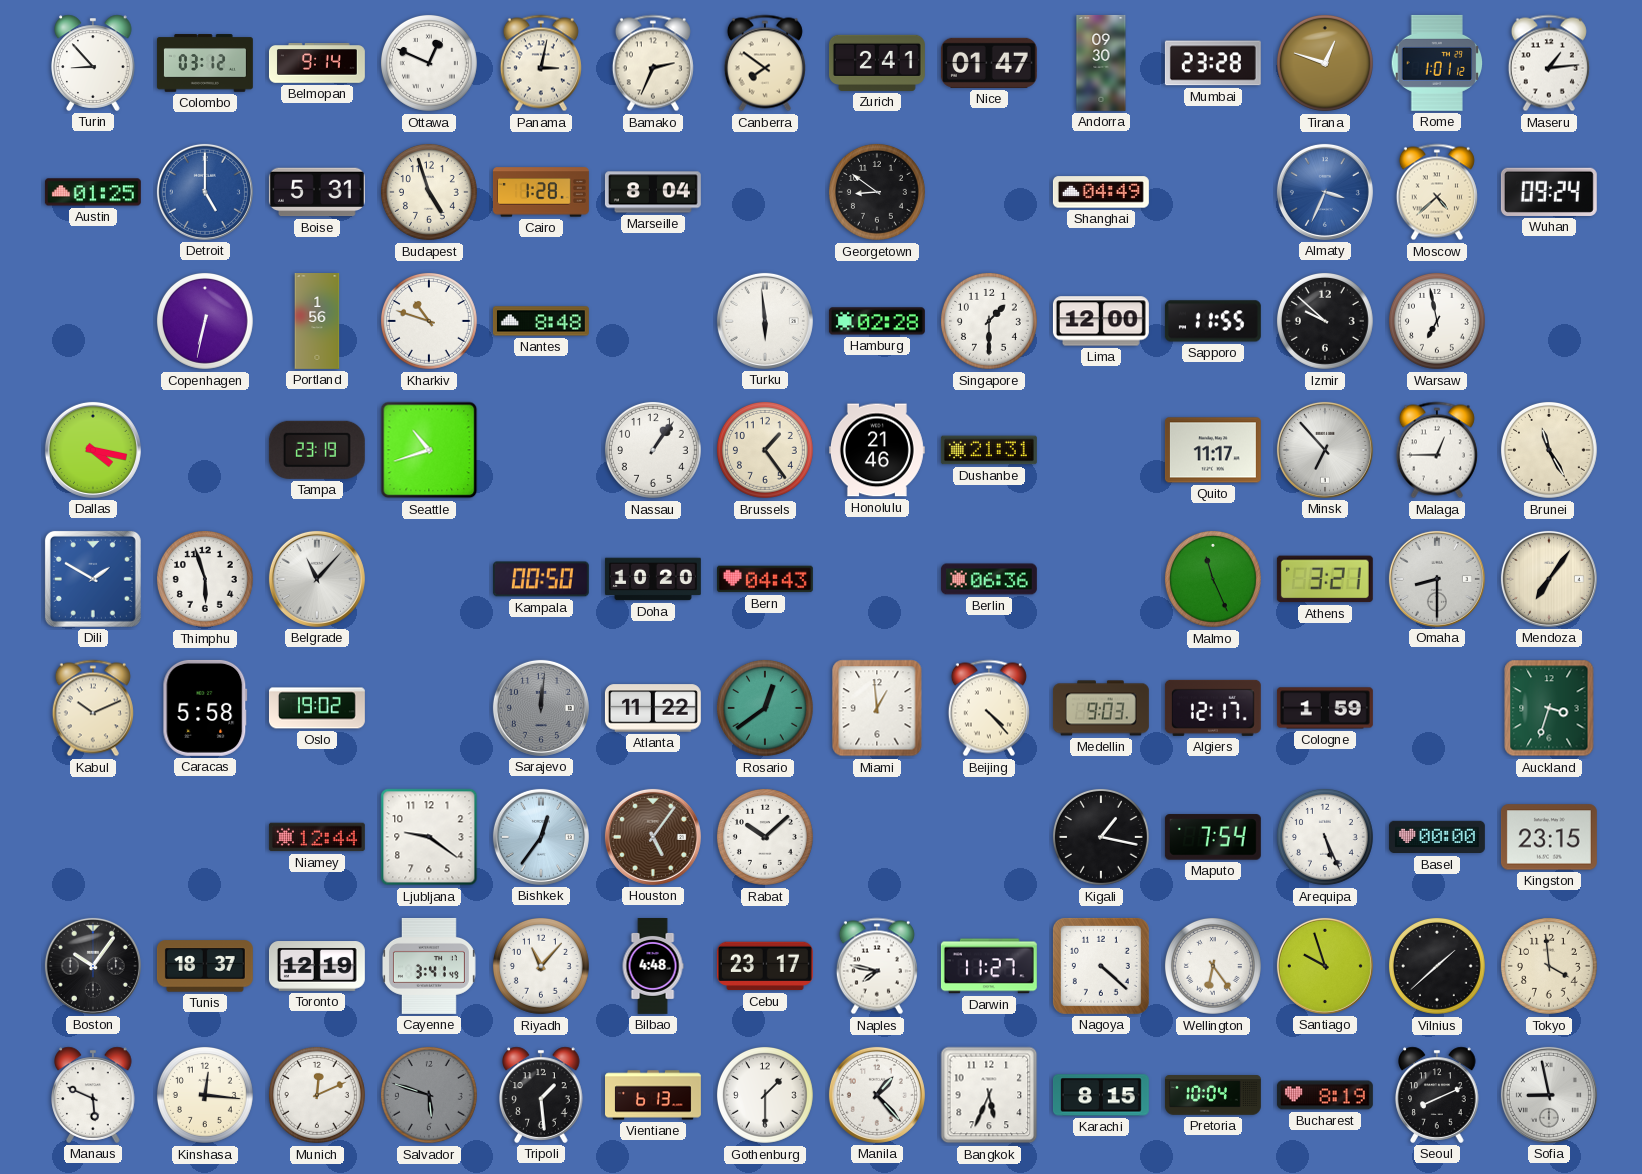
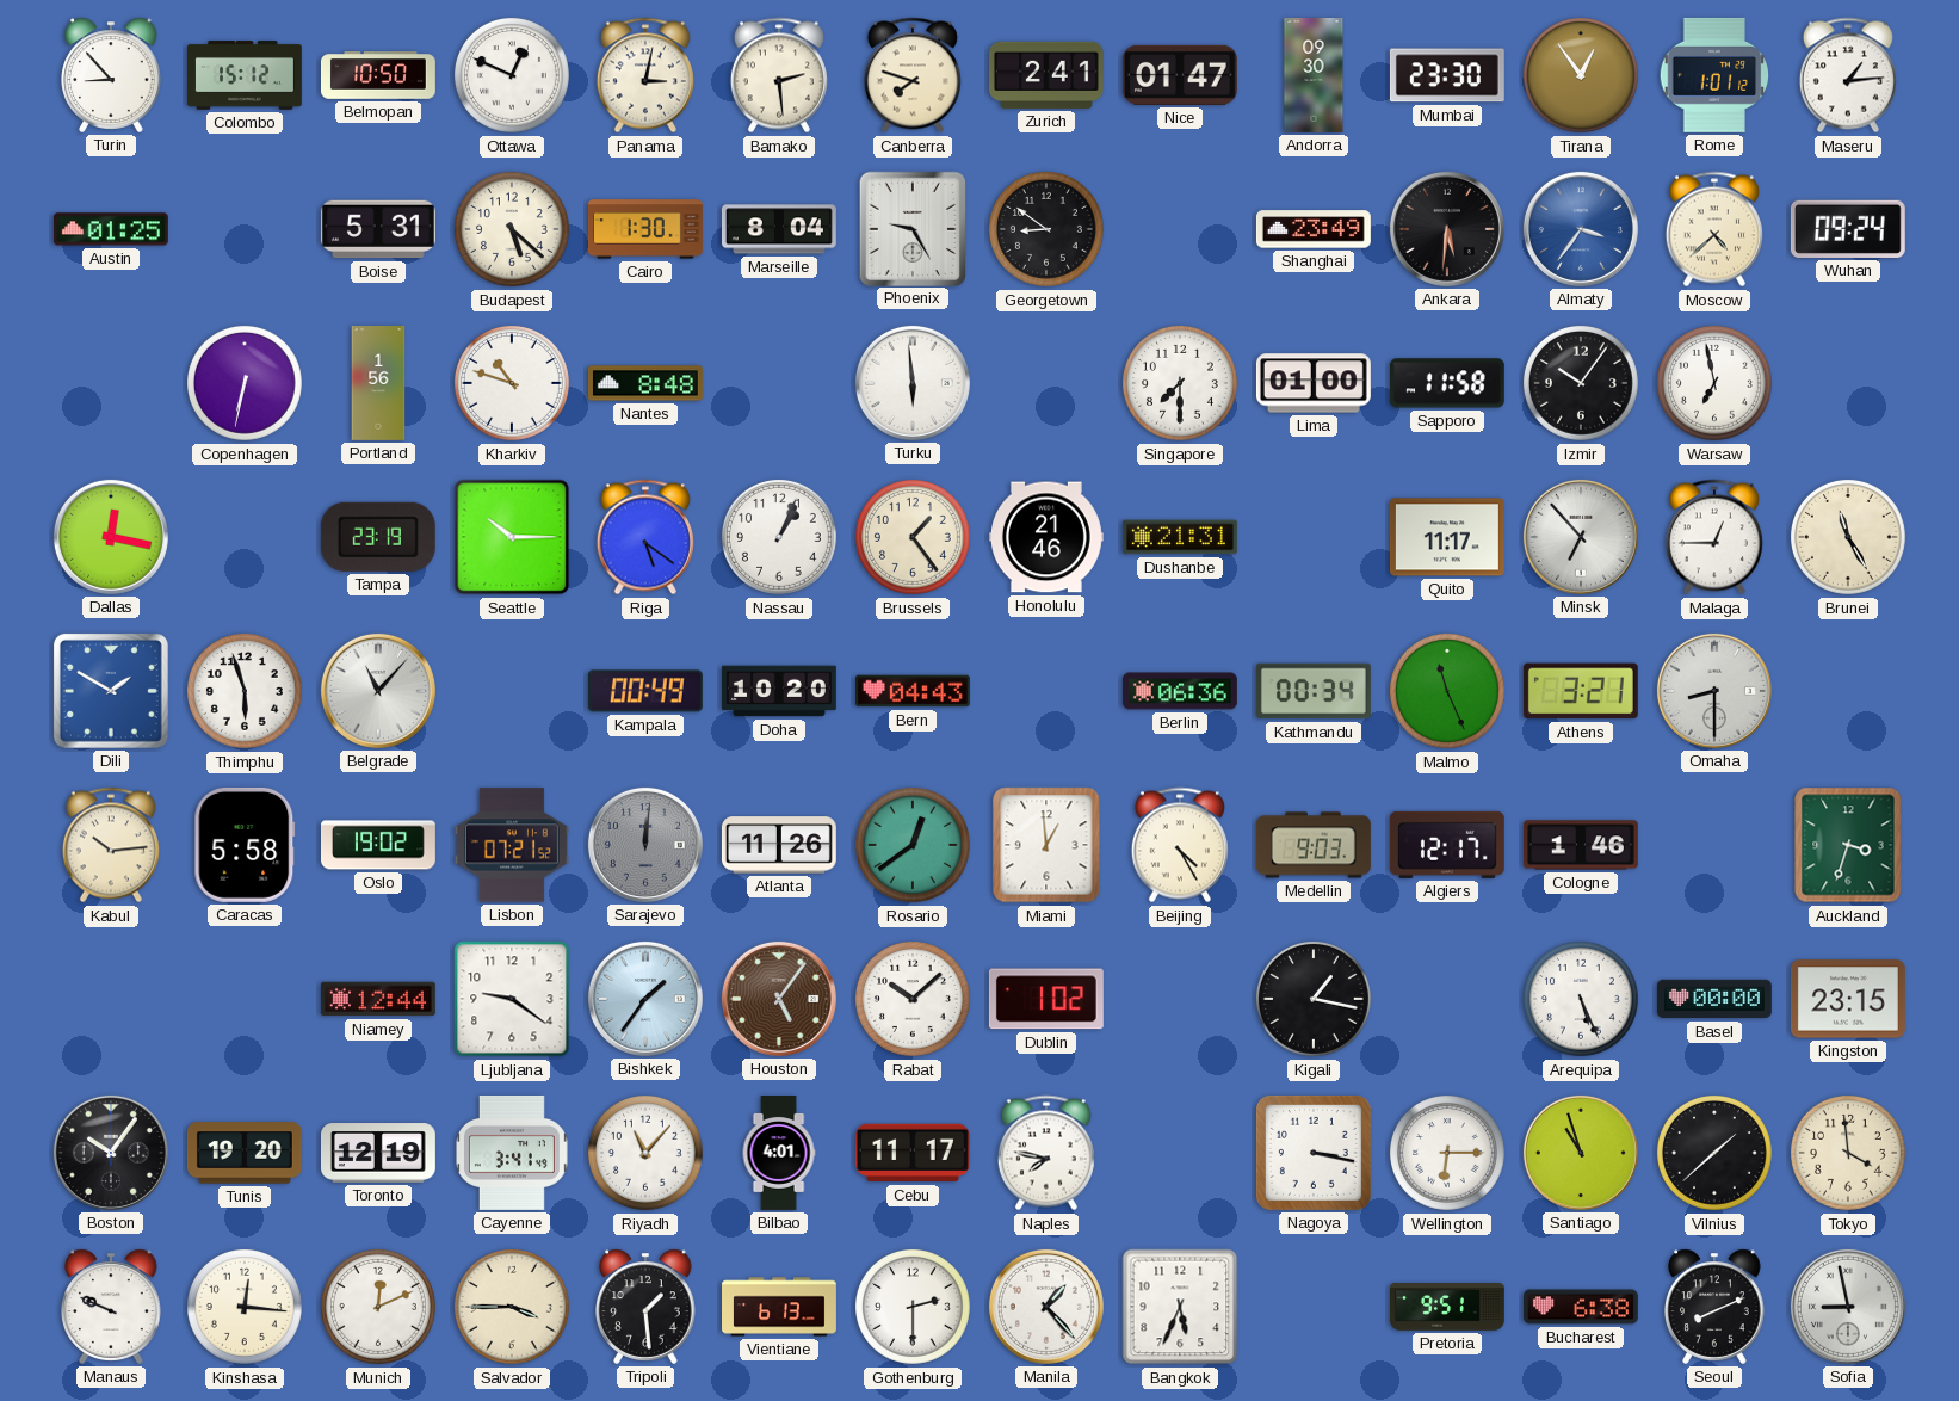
Colombo: 03:12 -> 15:12 (245, 75)
Belmopan: 9:14 -> 10:50 (378, 75)
Bamako: 2:34 -> 2:29 (779, 75)
Canberra: 7:51 -> 7:48 (913, 75)
Mumbai: 23:28 -> 23:30 (1447, 75)
Tirana: 12:48 -> 12:54 (1581, 75)
Detroit: 5:00 -> none (205, 192)
Budapest: 4:57 -> 5:22 (512, 229)
Cairo: 1:28 -> 1:30 (645, 229)
Phoenix: none -> 9:25 (911, 228)
Shanghai: 04:49 -> 23:49 (1314, 229)
Ankara: none -> 5:31 (1447, 229)
Almaty: 3:34 -> 3:36 (1581, 229)
Hamburg: 02:28 -> none (877, 321)
Singapore: 1:30 -> 7:30 (1180, 383)
Lima: 12:00 -> 01:00 (1314, 383)
Sapporo: 11:55 -> 11:58 (1447, 383)
Izmir: 9:52 -> 10:06 (1581, 383)
Dallas: 4:17 -> 12:17 (111, 537)
Seattle: 10:42 -> 10:15 (512, 537)
Riga: none -> 5:21 (645, 537)
Nassau: 1:06 -> 1:04 (779, 537)
Kampala: 00:50 -> 00:49 (645, 691)
Kathmandu: none -> 00:34 (1314, 691)
Mendoza: 7:06 -> none (1549, 579)
Kabul: 10:11 -> 10:14 (111, 845)
Lisbon: none -> 07:21 (512, 845)
Atlanta: 11:22 -> 11:26 (779, 845)
Beijing: 4:23 -> 4:25 (1180, 845)
Cologne: 1:59 -> 1:46 (1581, 845)
Bishkek: 12:36 -> 1:36 (645, 999)
Dublin: none -> 1:02 (1046, 999)
Maputo: 7:54 -> none (1213, 837)
Tunis: 18:37 -> 19:20 (245, 1153)
Bilbao: 4:48 -> 4:01 (779, 1154)
Cebu: 23:17 -> 11:17 (913, 1153)
Darwin: 11:27 -> none (989, 966)
Nagoya: 4:22 -> 3:17 (1314, 1153)
Wellington: 6:24 -> 6:15 (1447, 1153)
Santiago: 9:57 -> 10:57 (1581, 1153)
Manaus: 5:49 -> 9:49 (111, 1307)
Salvador: 5:48 -> 3:45 (512, 1307)
Salvador dial: grey -> cream (512, 1307)
Gothenburg: 1:30 -> 2:30 (913, 1307)
Karachi: 8:15 -> none (1101, 1095)
Pretoria: 10:04 -> 9:51 (1447, 1307)
Bucharest: 8:19 -> 6:38 (1581, 1307)
